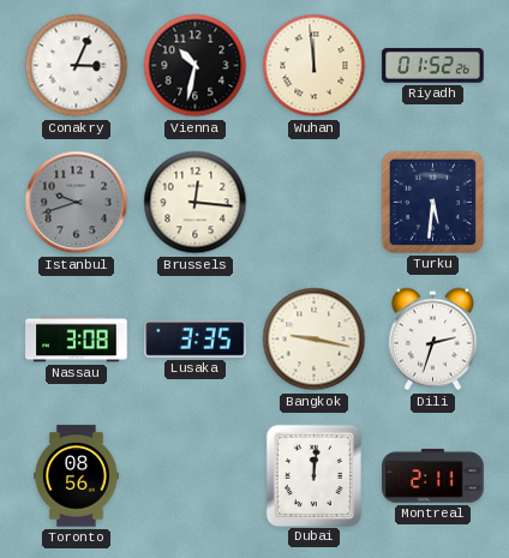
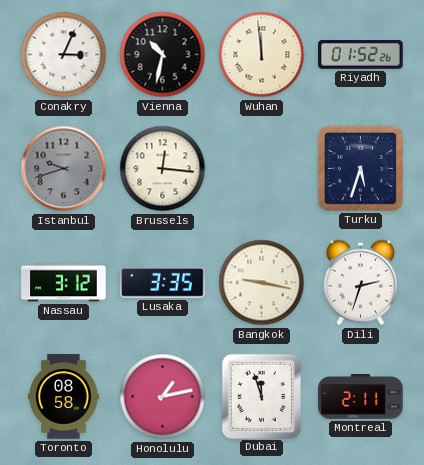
Turku: 5:31 -> 5:33 (360, 168)
Nassau: 3:08 -> 3:12 (64, 283)
Toronto: 08:56 -> 08:58 (64, 397)
Honolulu: none -> 1:13 (163, 397)
Dubai: 12:01 -> 11:57 (261, 396)
